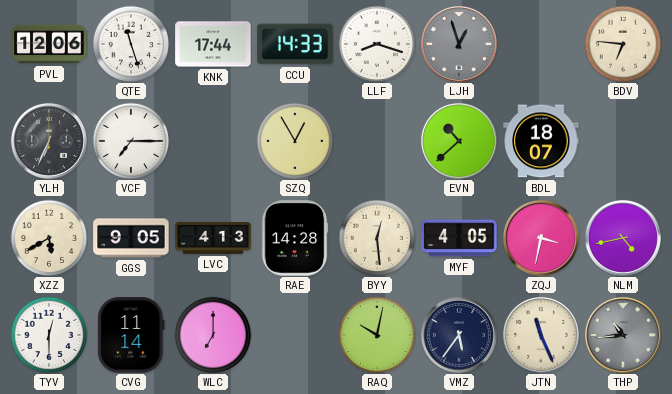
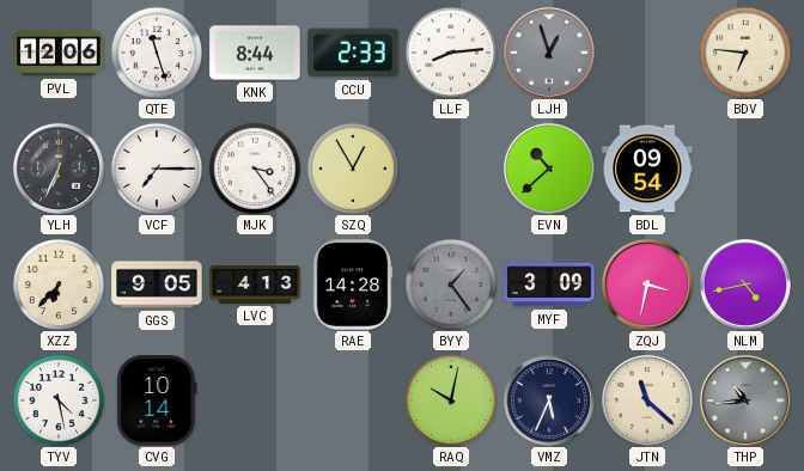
KNK: 17:44 -> 8:44 (255, 53)
CCU: 14:33 -> 2:33 (353, 53)
LLF: 8:18 -> 8:14 (451, 53)
MJK: none -> 3:24 (255, 169)
BDL: 18:07 -> 09:54 (647, 169)
XZZ: 5:40 -> 6:37 (59, 285)
BYY: 12:29 -> 1:24 (451, 285)
BYY dial: cream -> grey (451, 285)
MYF: 4:05 -> 3:09 (549, 285)
TYV: 12:30 -> 4:28 (59, 400)
CVG: 11:14 -> 10:14 (157, 400)
WLC: 7:00 -> none (213, 335)
VMZ: 5:36 -> 5:34 (549, 400)
JTN: 11:26 -> 11:22 (647, 400)
